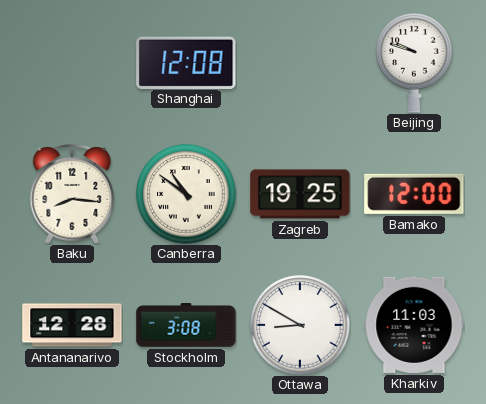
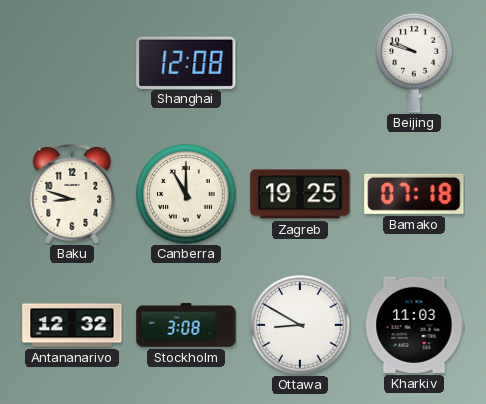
Baku: 8:16 -> 8:48 (72, 194)
Canberra: 10:51 -> 11:00 (186, 194)
Bamako: 12:00 -> 07:18 (414, 194)
Antananarivo: 12:28 -> 12:32 (72, 325)
